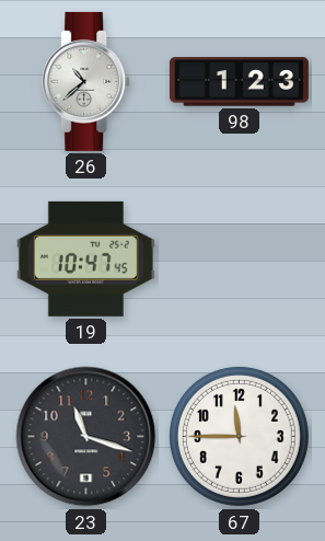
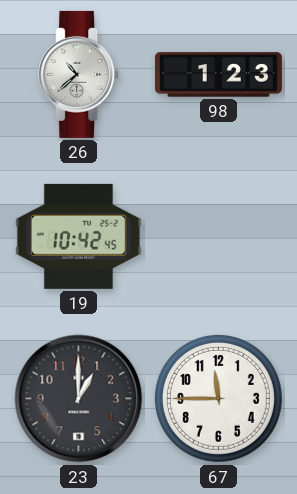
19: 10:47 -> 10:42 (78, 236)
23: 11:18 -> 1:00 (79, 399)
